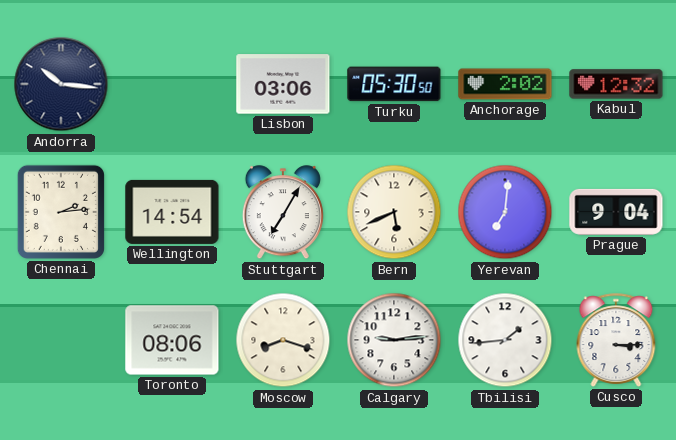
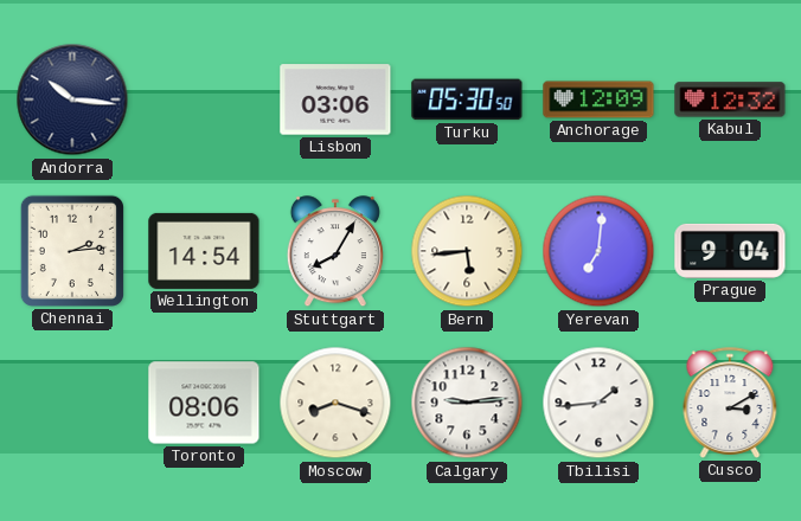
Anchorage: 2:02 -> 12:09 (598, 99)
Stuttgart: 7:05 -> 8:05 (335, 252)
Bern: 5:41 -> 5:44 (467, 251)
Cusco: 3:15 -> 3:10 (730, 403)
